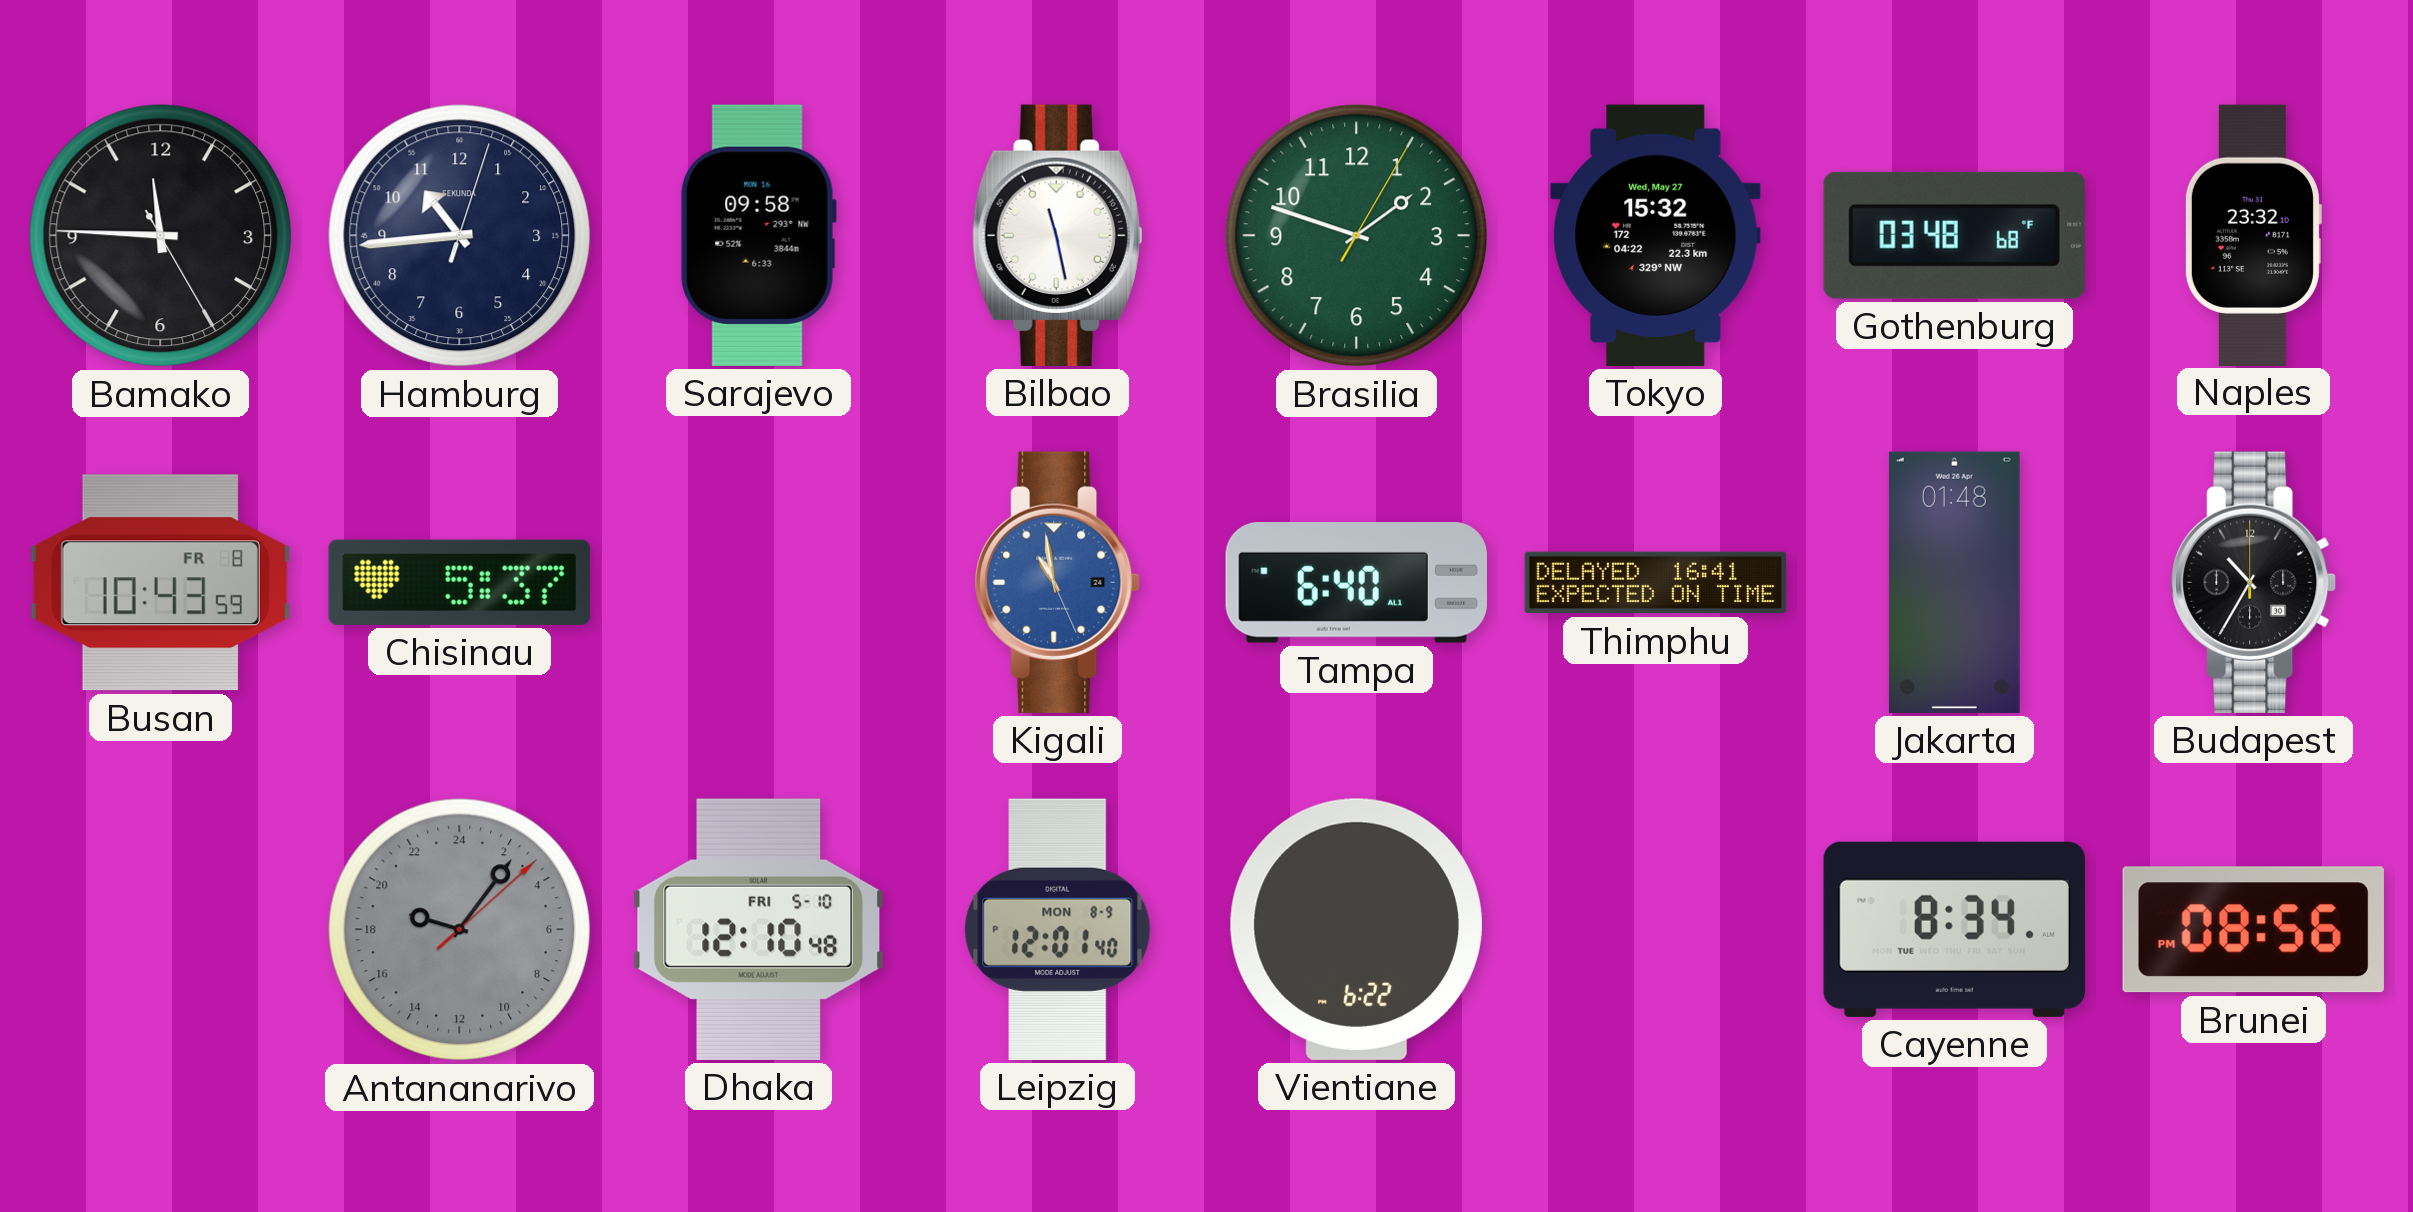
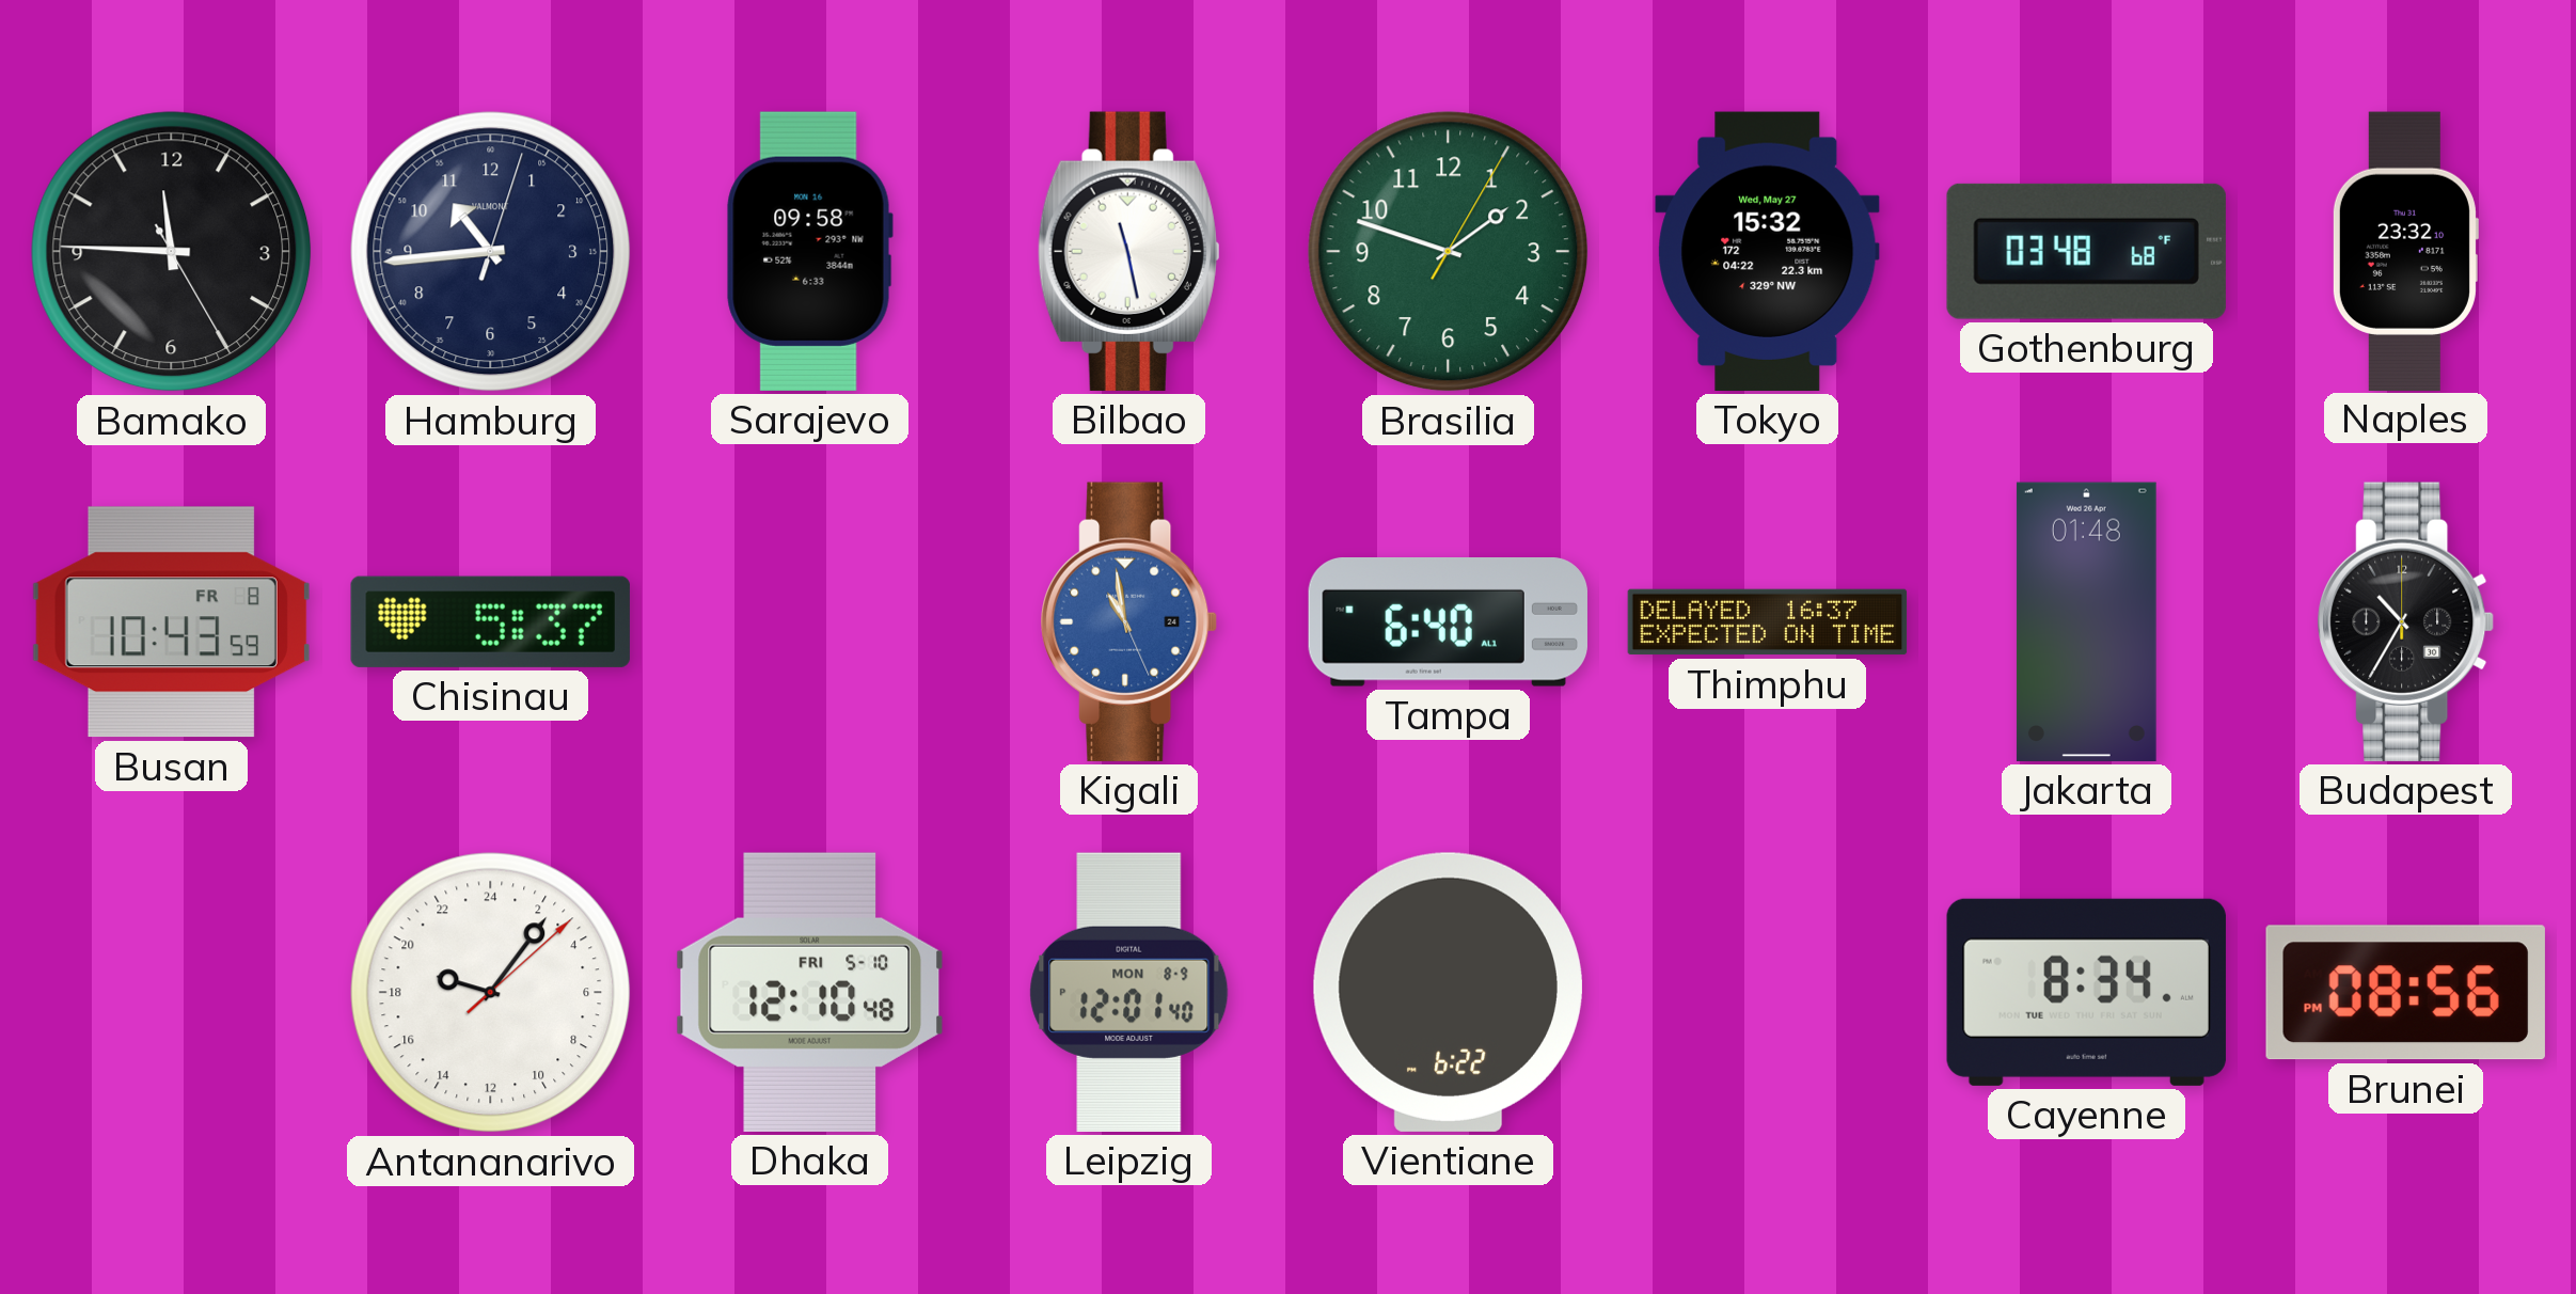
Hamburg brand: SEKUNDA -> VALMONT (491, 252)
Thimphu: 16:41 -> 16:37 (1768, 622)
Antananarivo dial: grey -> white (491, 993)
